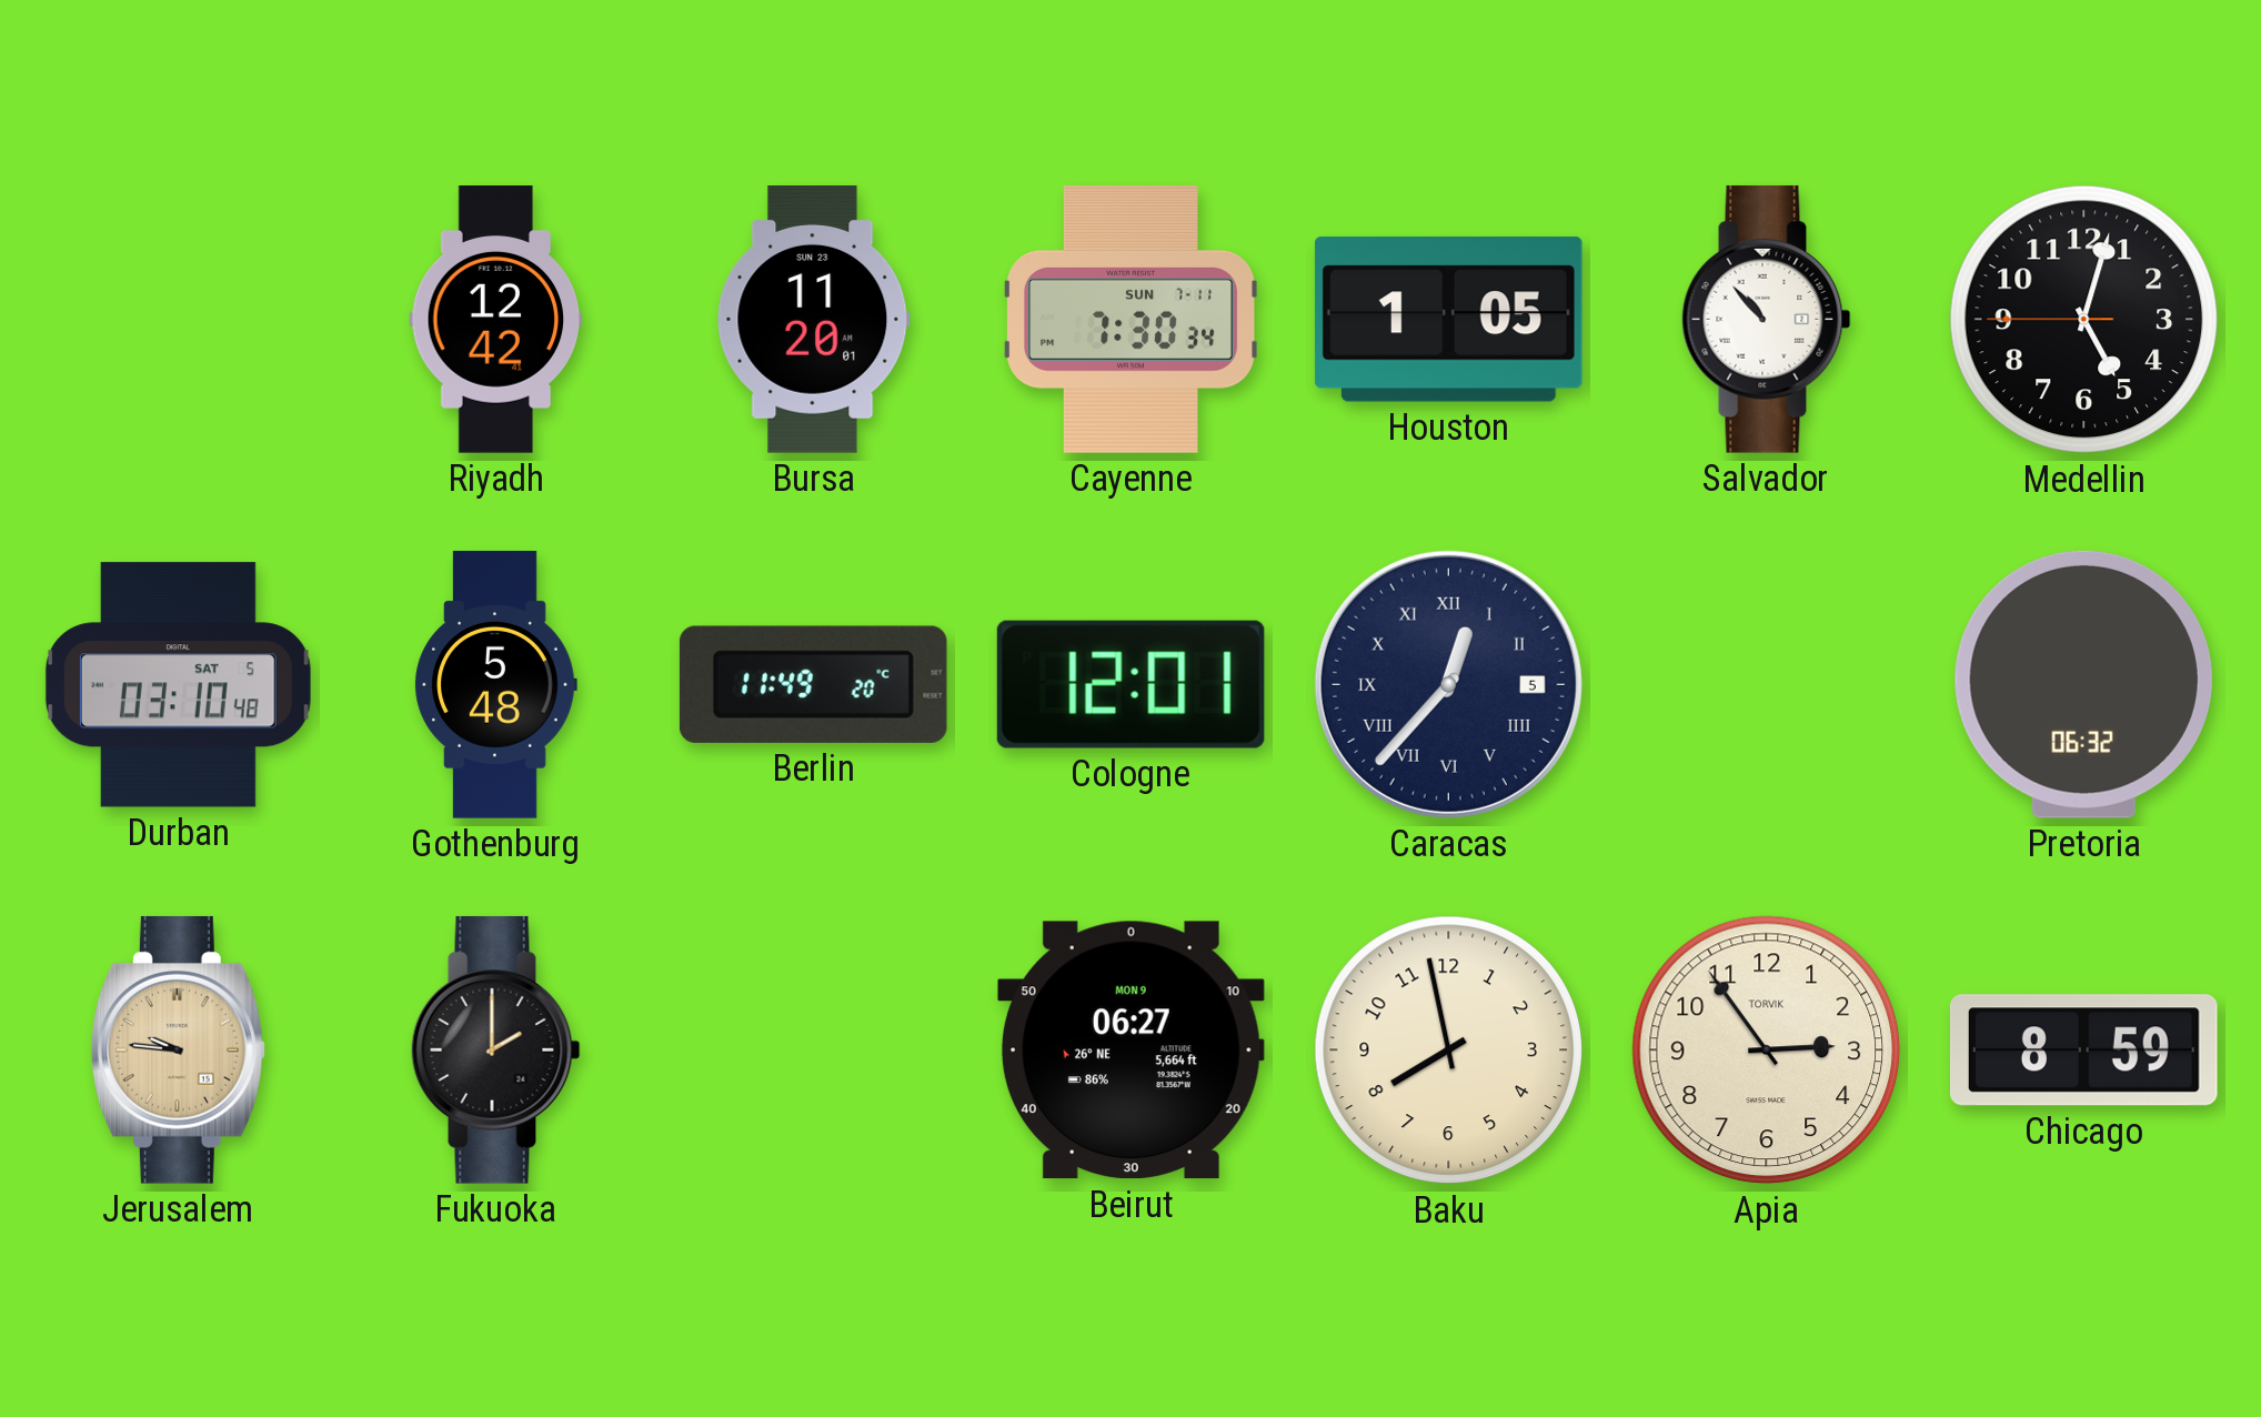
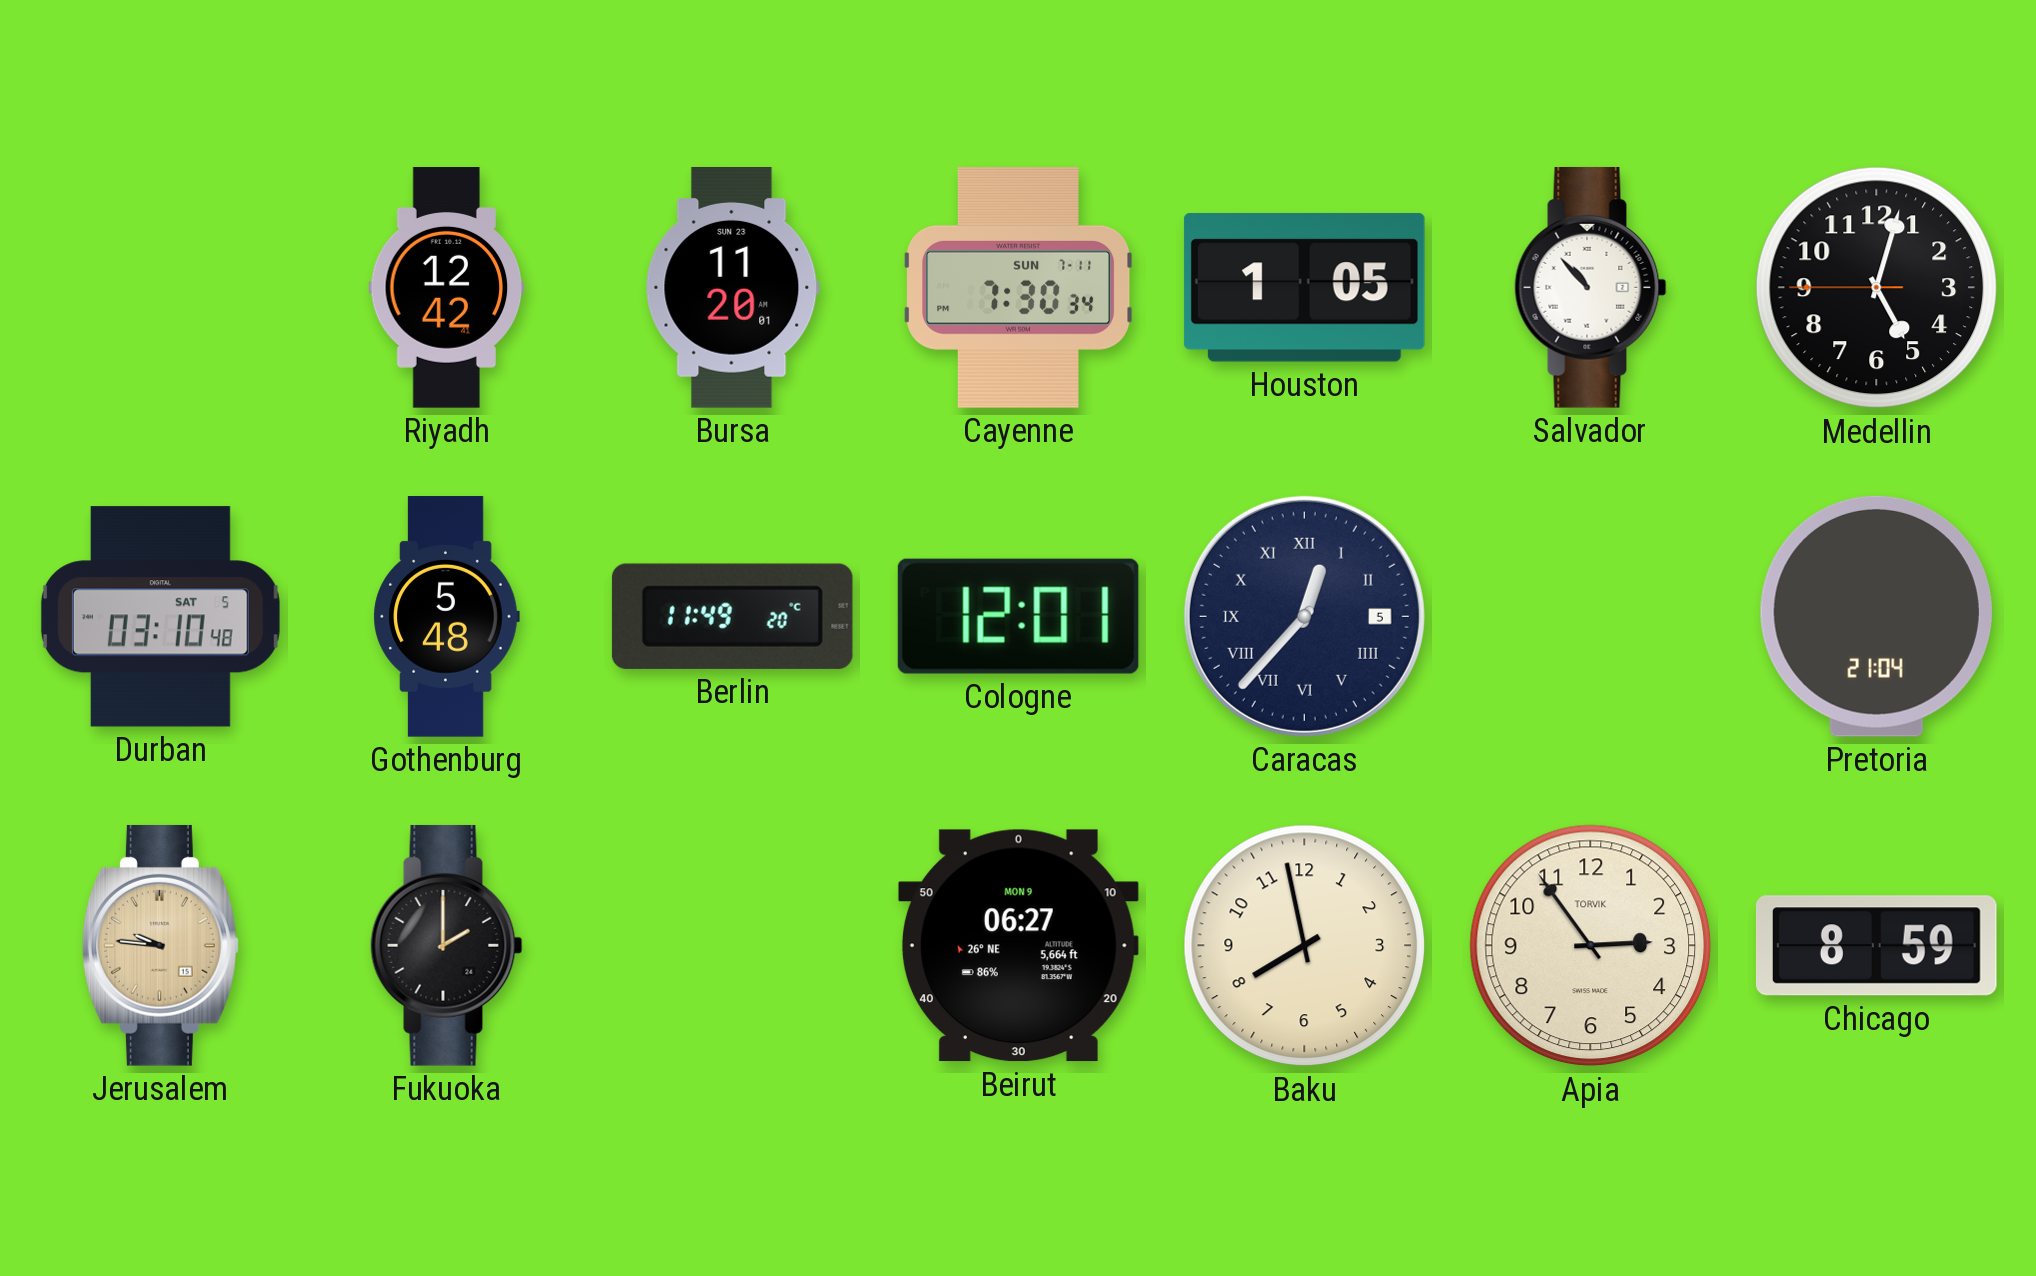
Pretoria: 06:32 -> 21:04 (1876, 616)
